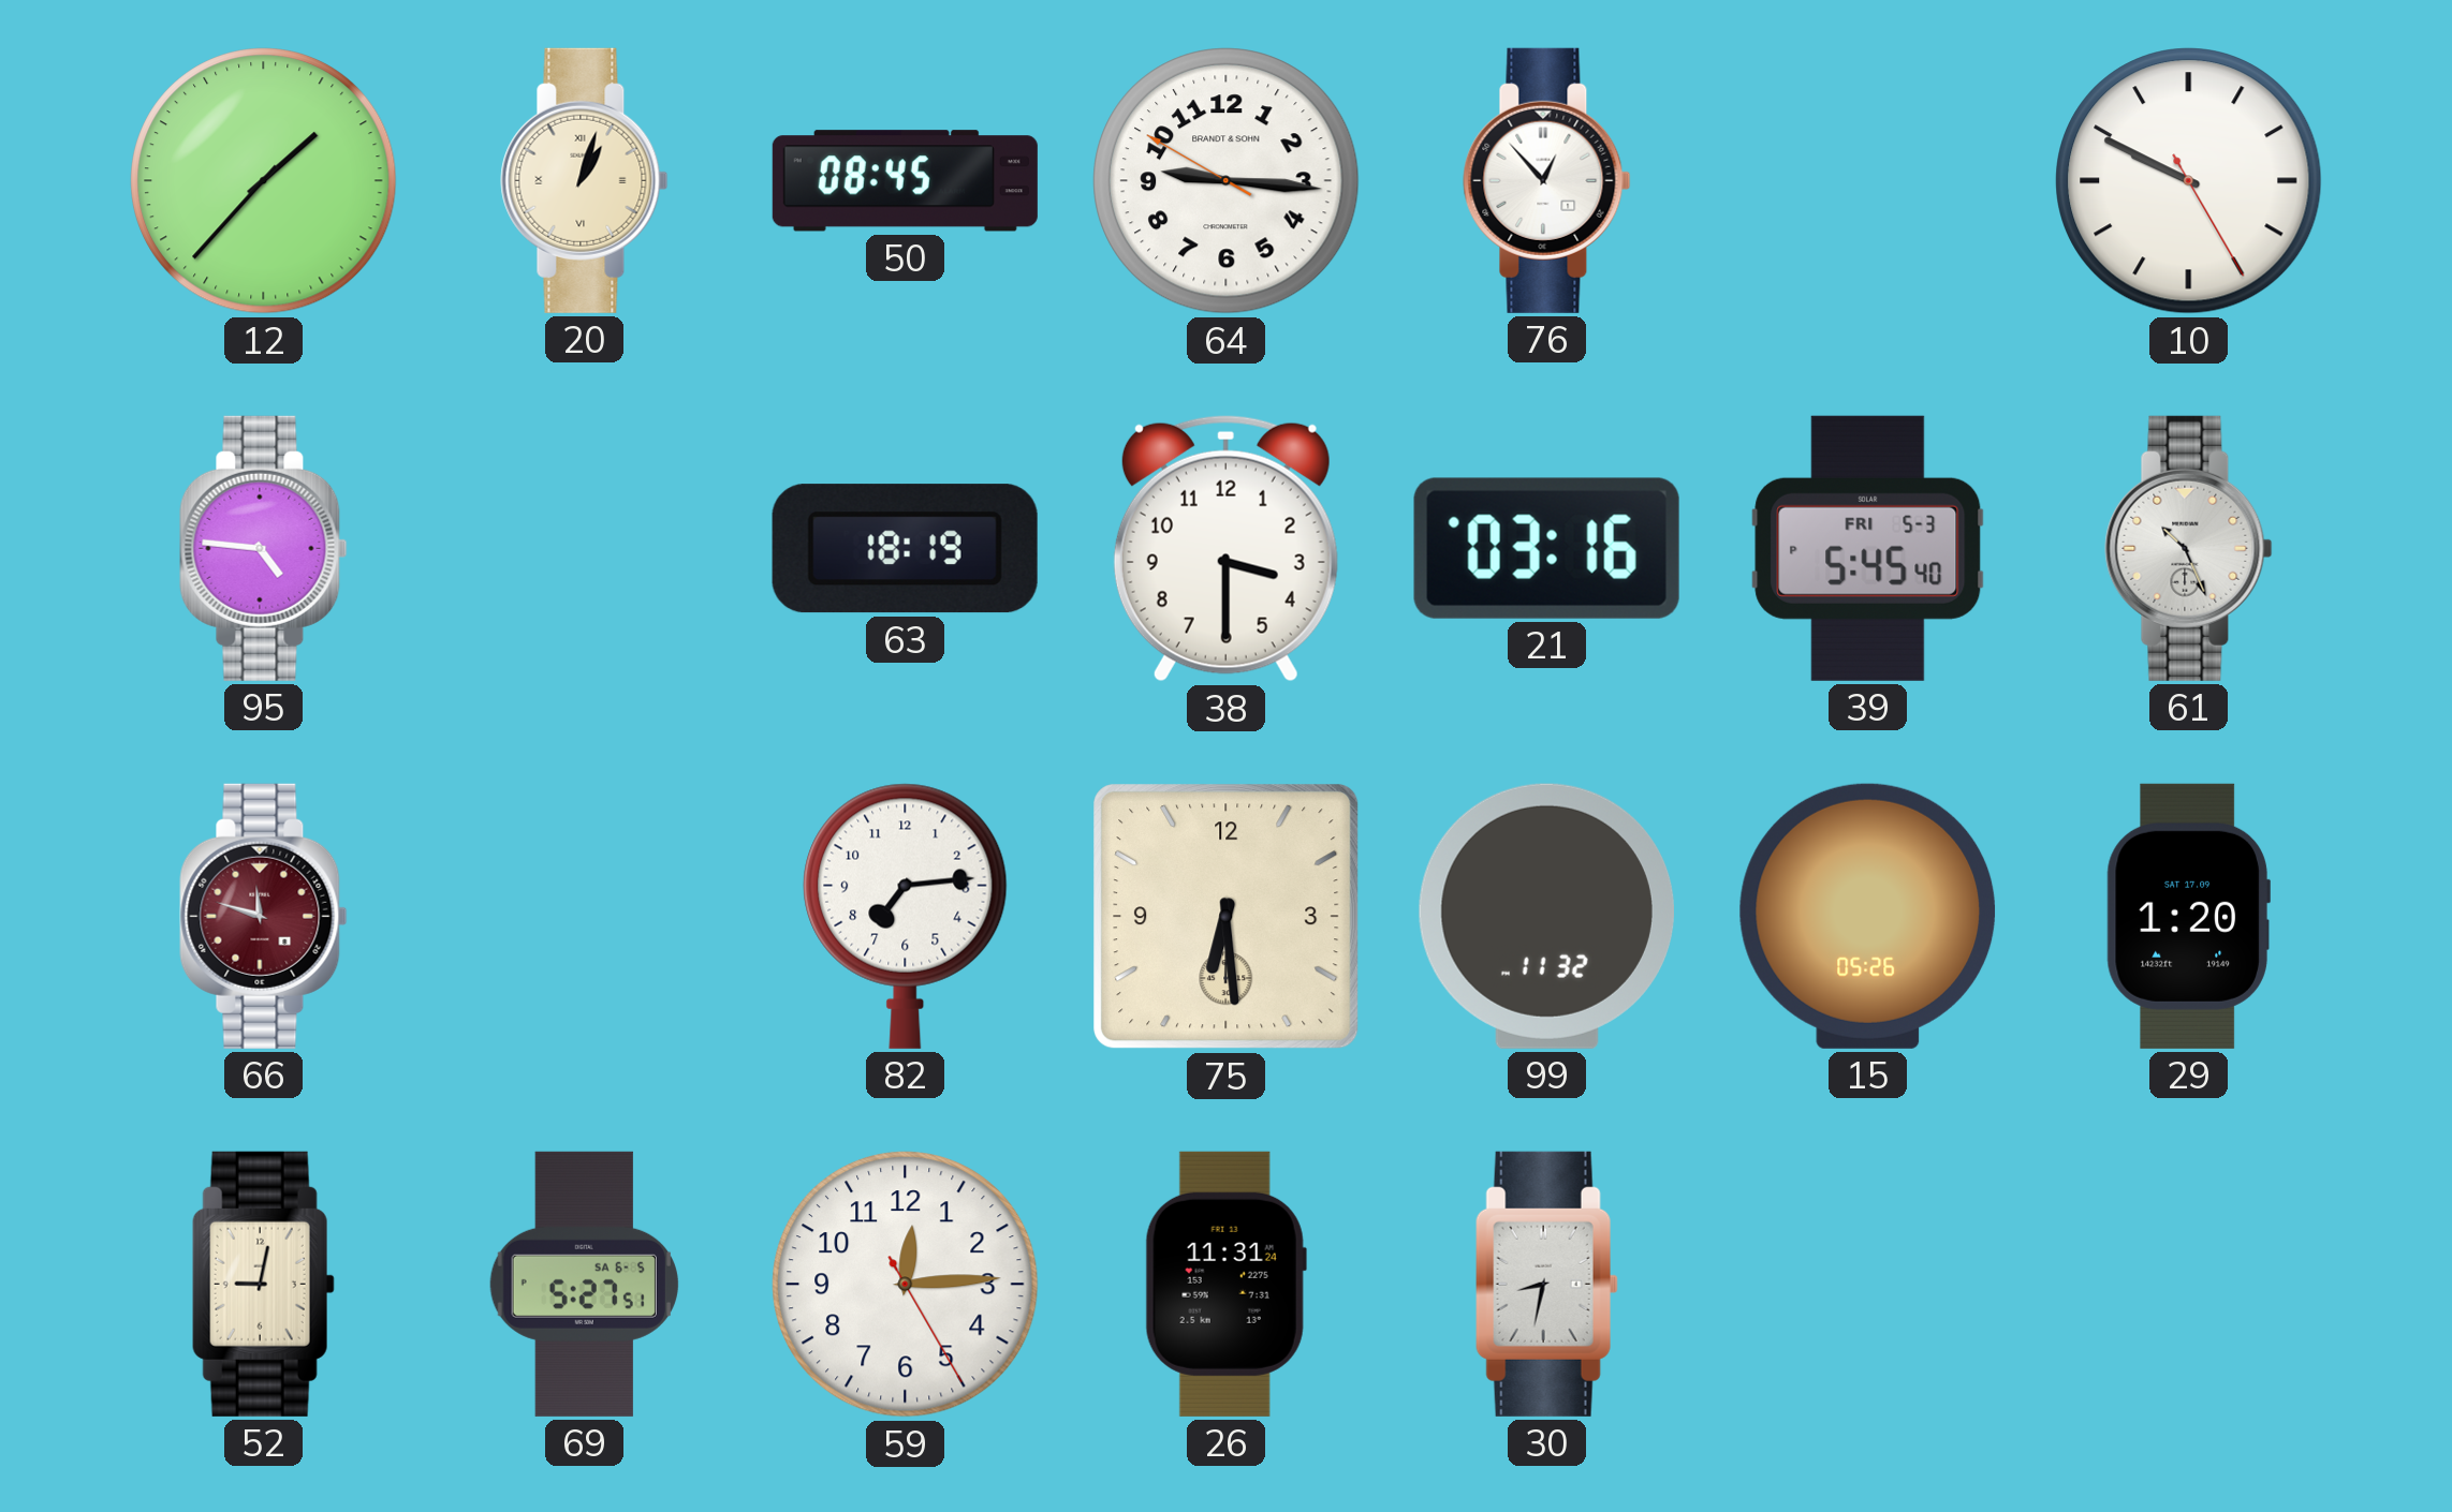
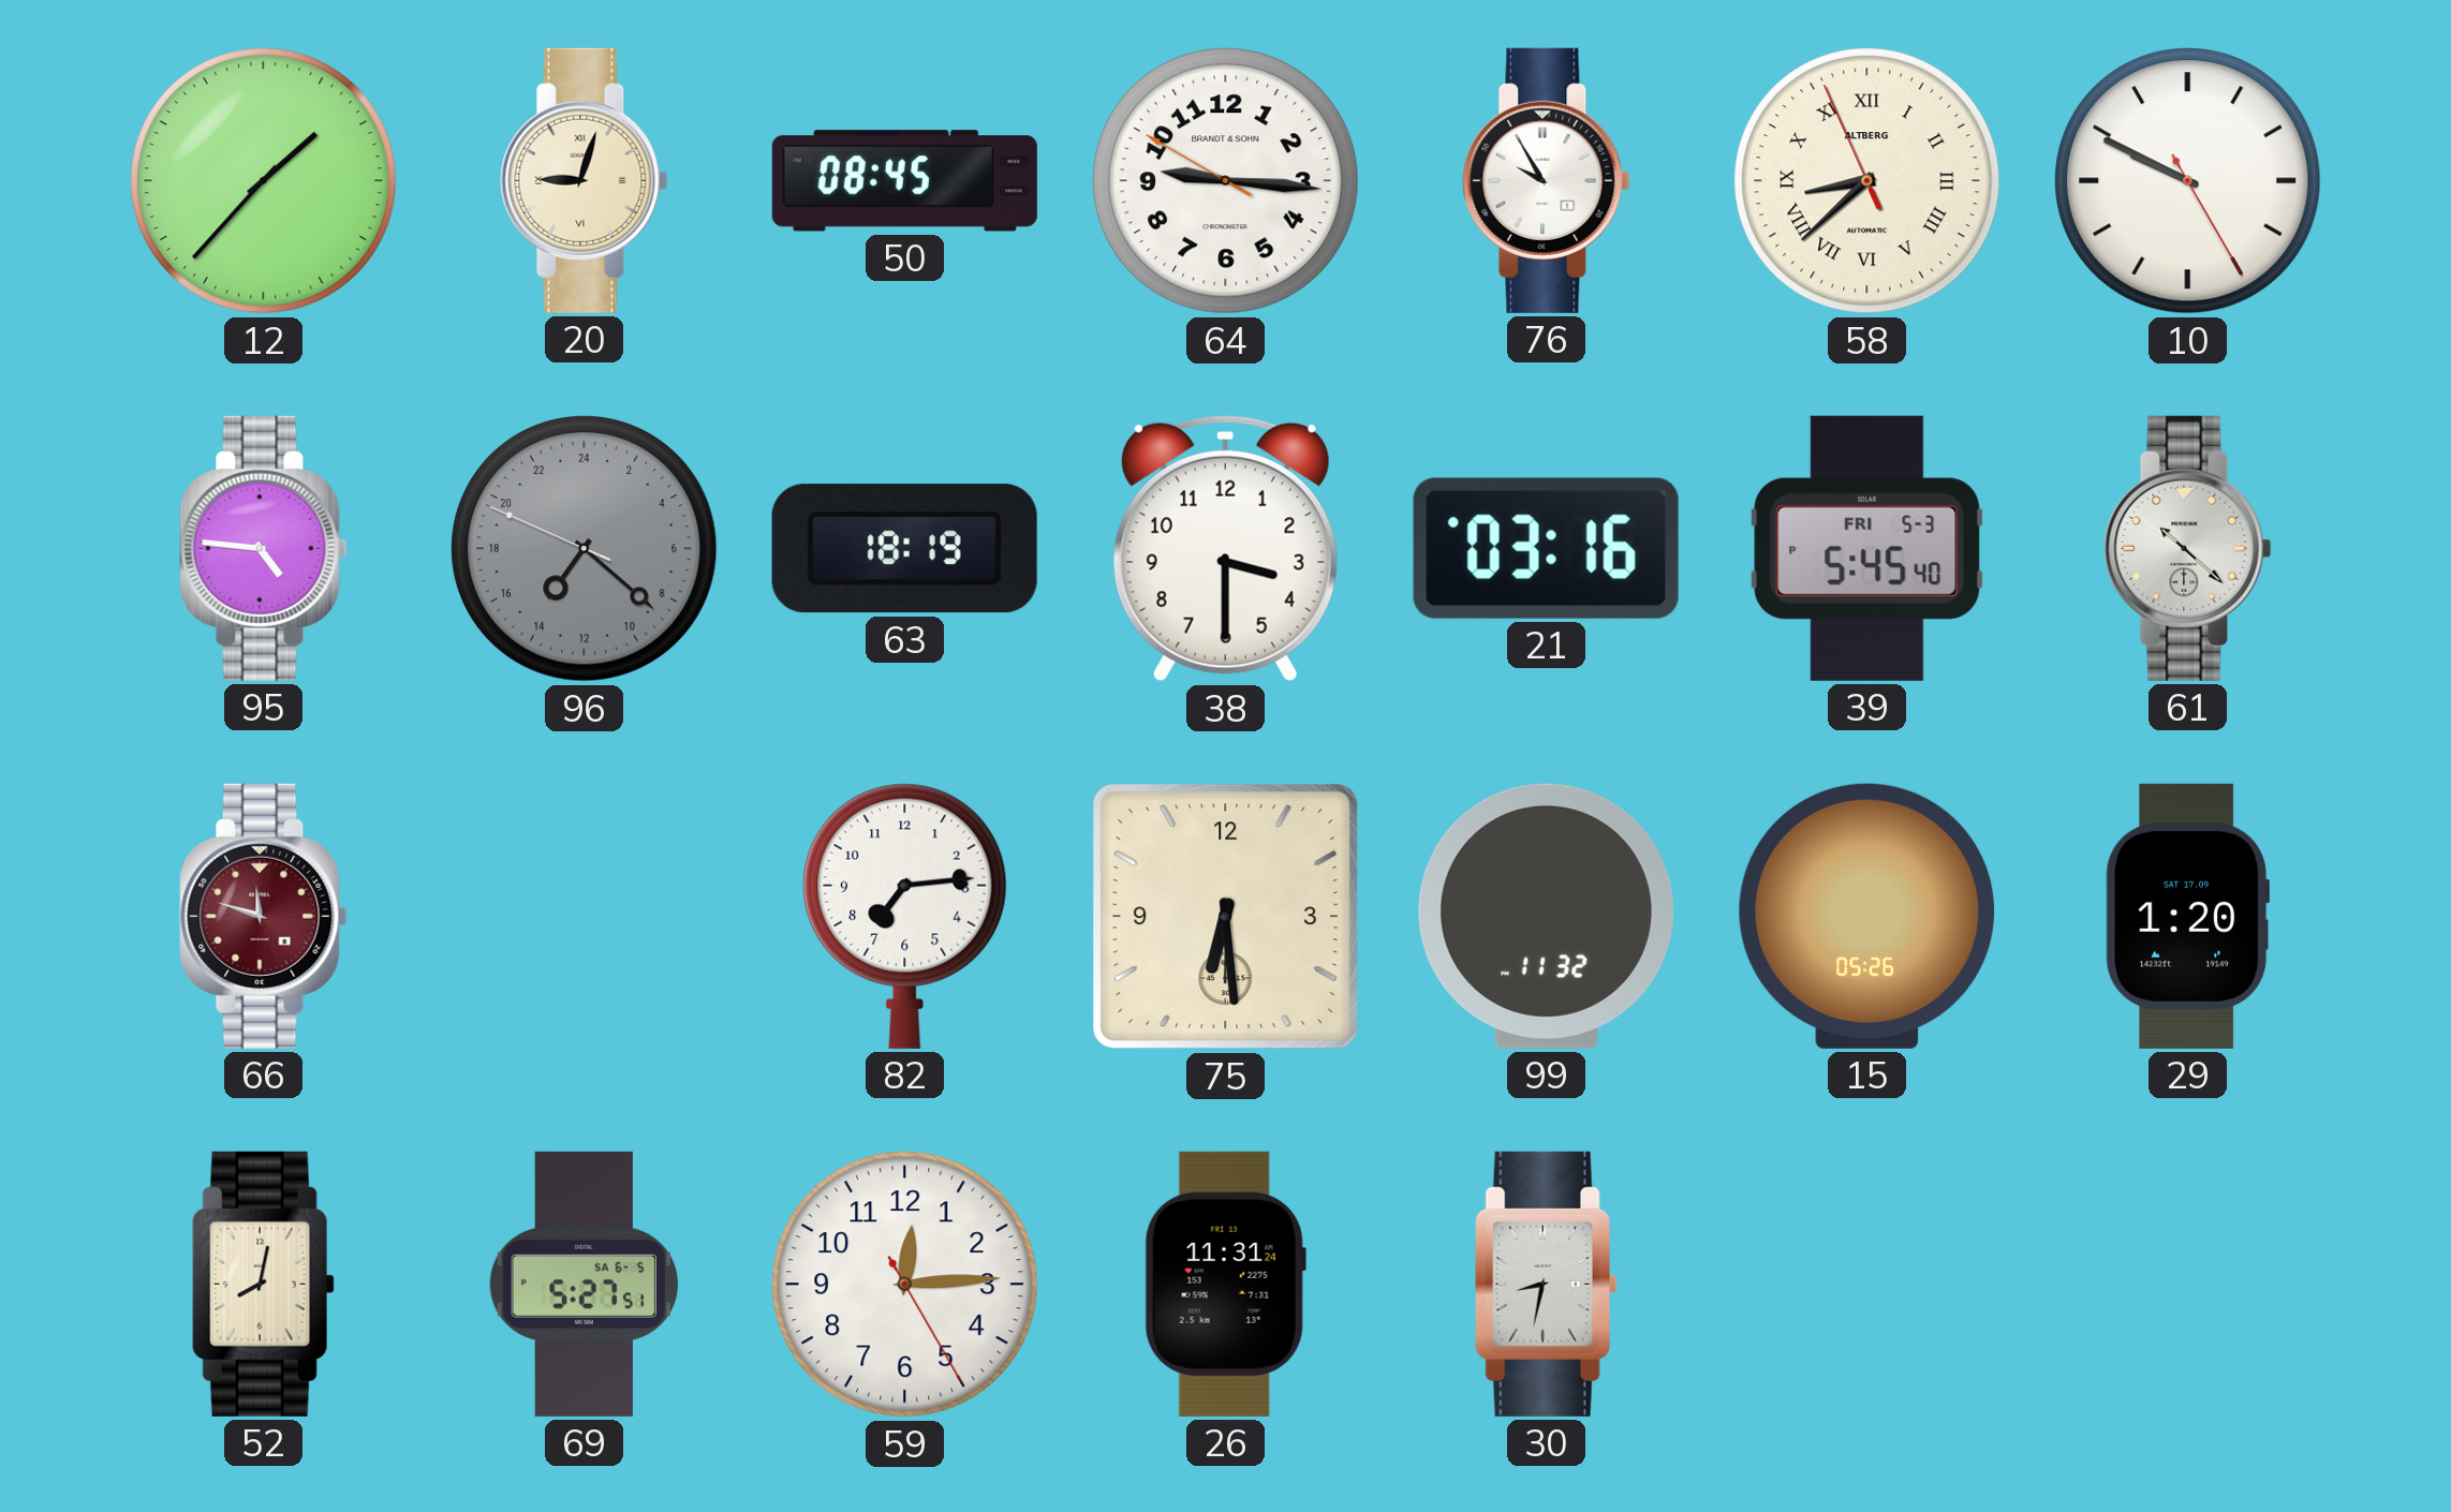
20: 1:03 -> 9:03 (585, 180)
76: 12:53 -> 9:55 (1547, 180)
58: none -> 8:37 (1867, 181)
96: none -> 14:21 (585, 549)
61: 10:26 -> 10:22 (2188, 548)
52: 9:02 -> 8:02 (263, 1284)
